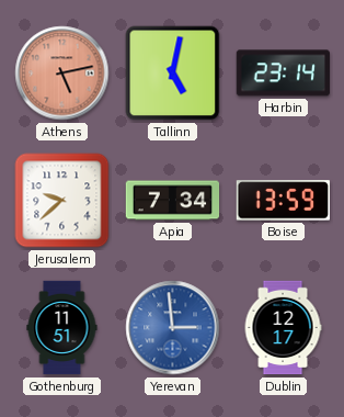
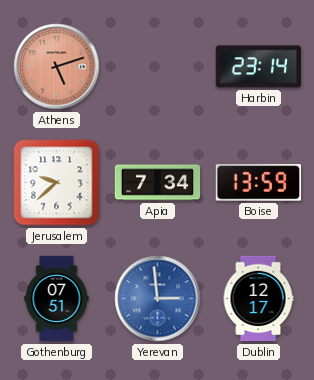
Athens: 5:13 -> 5:12 (57, 67)
Tallinn: 5:02 -> none (173, 74)
Gothenburg: 11:51 -> 07:51 (57, 299)
